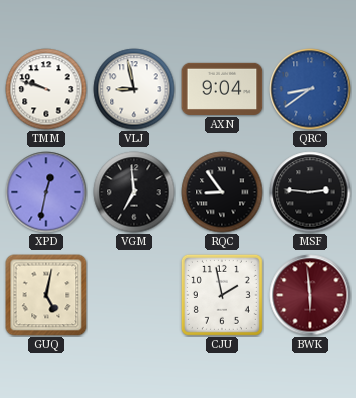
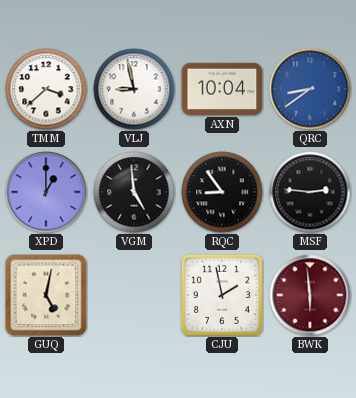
TMM: 9:48 -> 3:38 (46, 89)
AXN: 9:04 -> 10:04 (222, 89)
XPD: 12:32 -> 1:00 (46, 192)
VGM: 6:59 -> 4:59 (134, 192)
